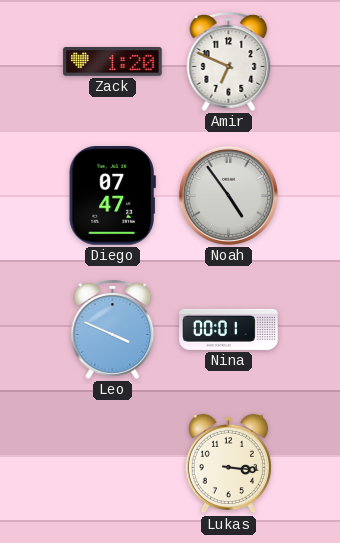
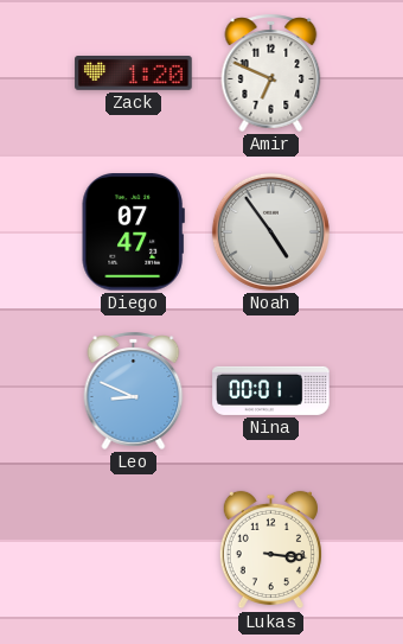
Leo: 3:49 -> 8:49 (134, 390)
